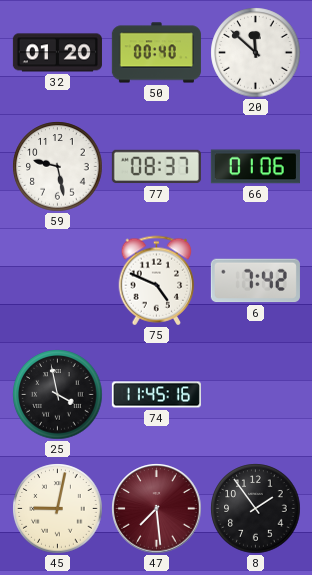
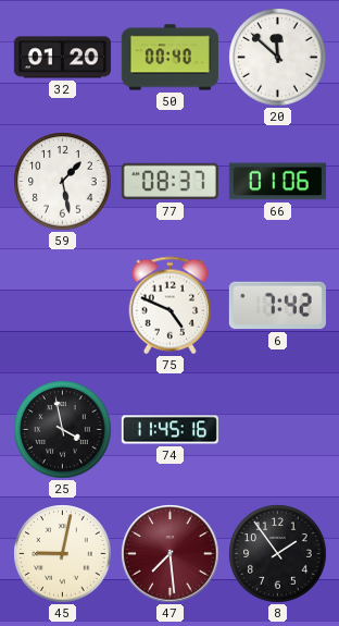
59: 9:28 -> 1:28 (63, 182)
